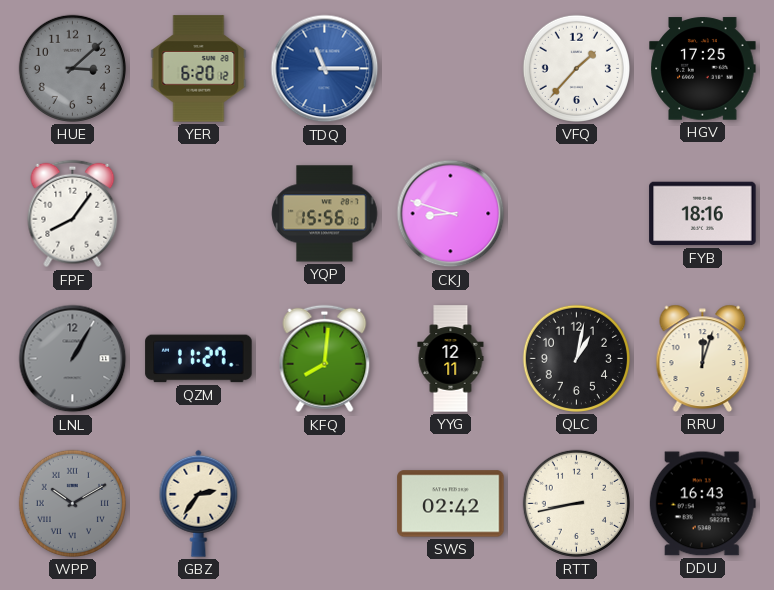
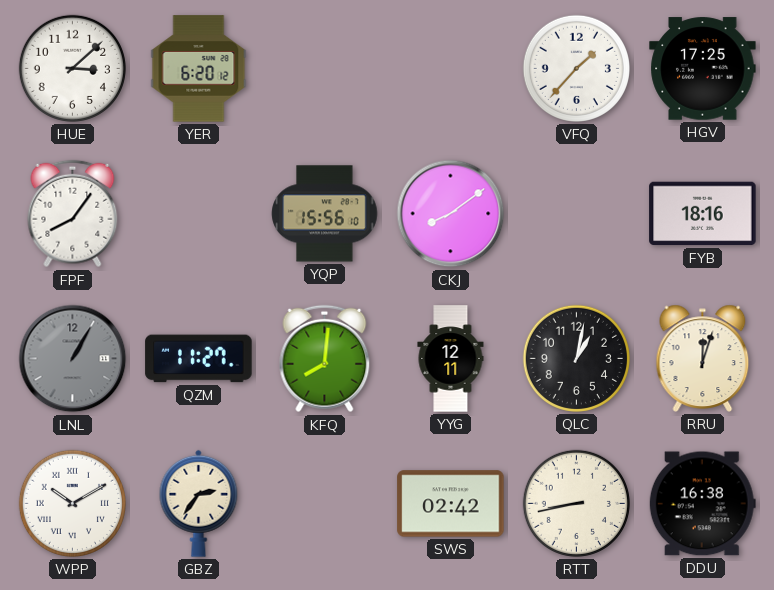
HUE dial: grey -> white (72, 68)
TDQ: 11:15 -> none (325, 69)
CKJ: 8:48 -> 8:09 (451, 214)
WPP dial: grey -> white (72, 503)
DDU: 16:43 -> 16:38 (702, 504)
